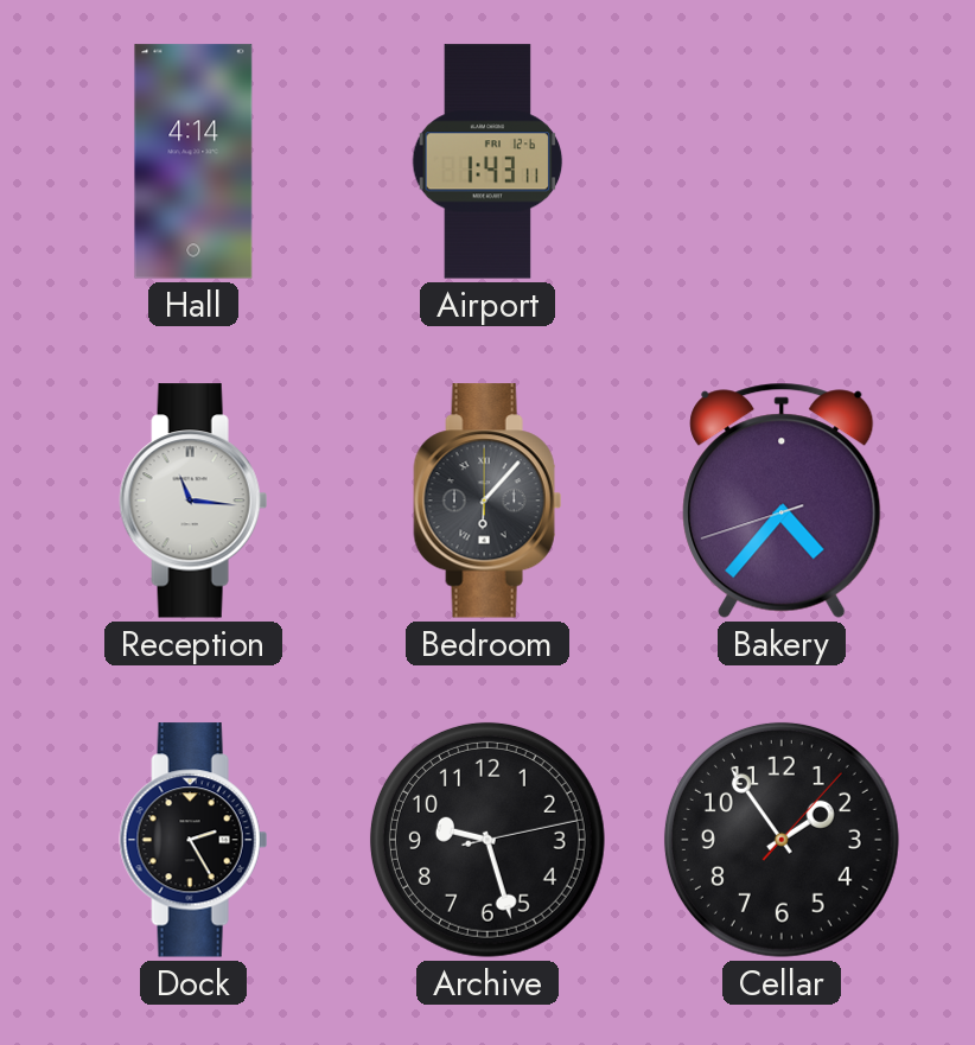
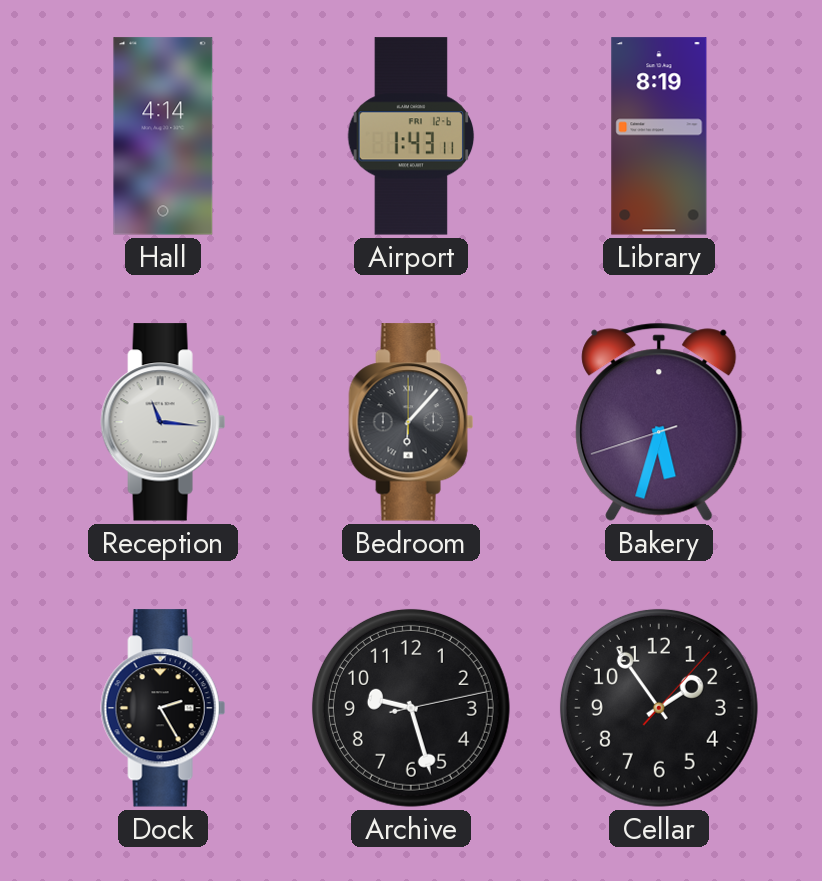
Library: none -> 8:19 (659, 136)
Bakery: 4:36 -> 5:32 (659, 422)
